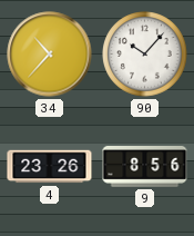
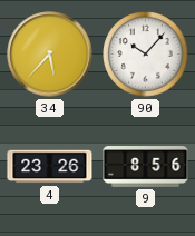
34: 10:37 -> 5:37 (50, 55)
